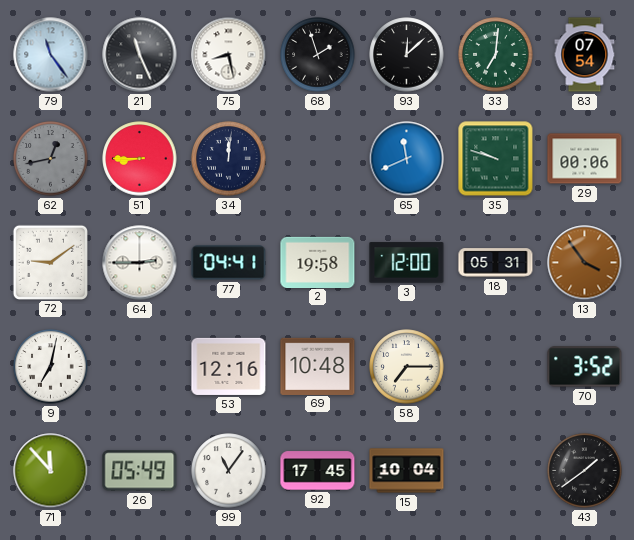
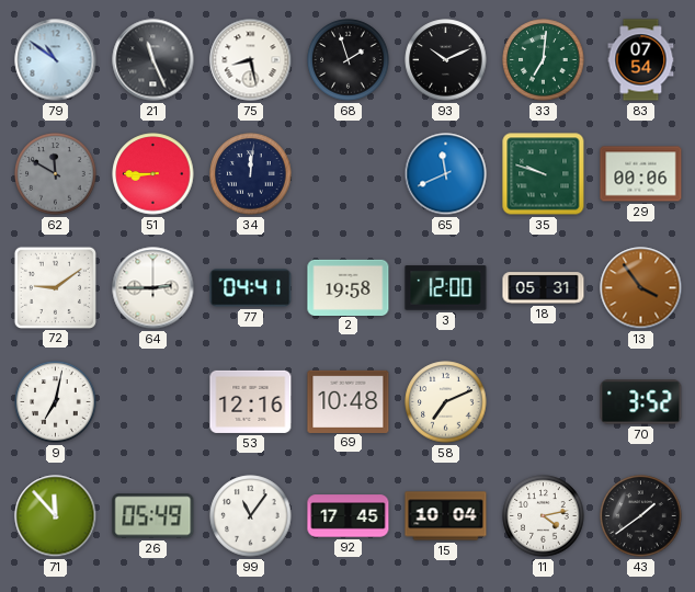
79: 11:24 -> 10:51 (56, 60)
93: 12:08 -> 10:11 (446, 60)
62: 12:43 -> 11:50 (56, 174)
58: 7:15 -> 7:11 (446, 402)
11: none -> 4:13 (544, 516)
